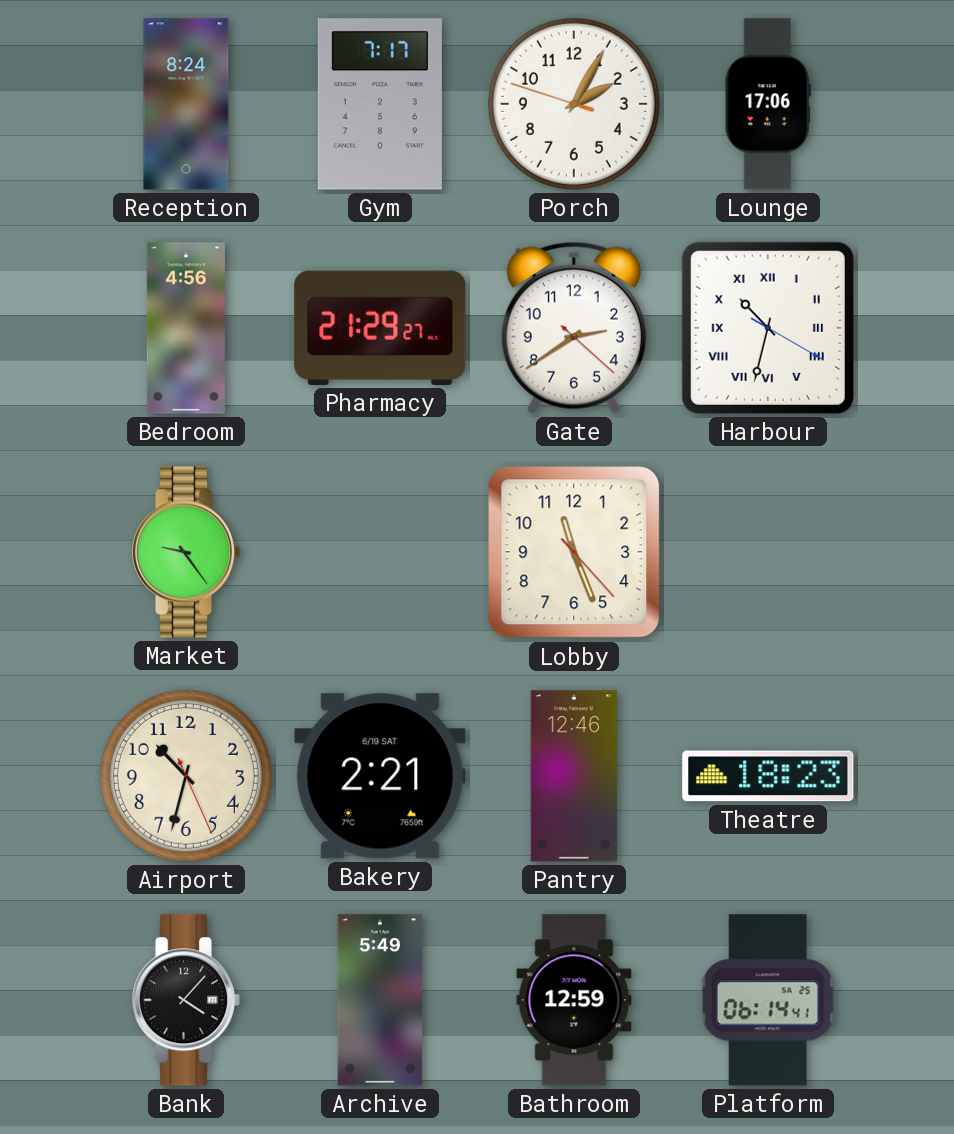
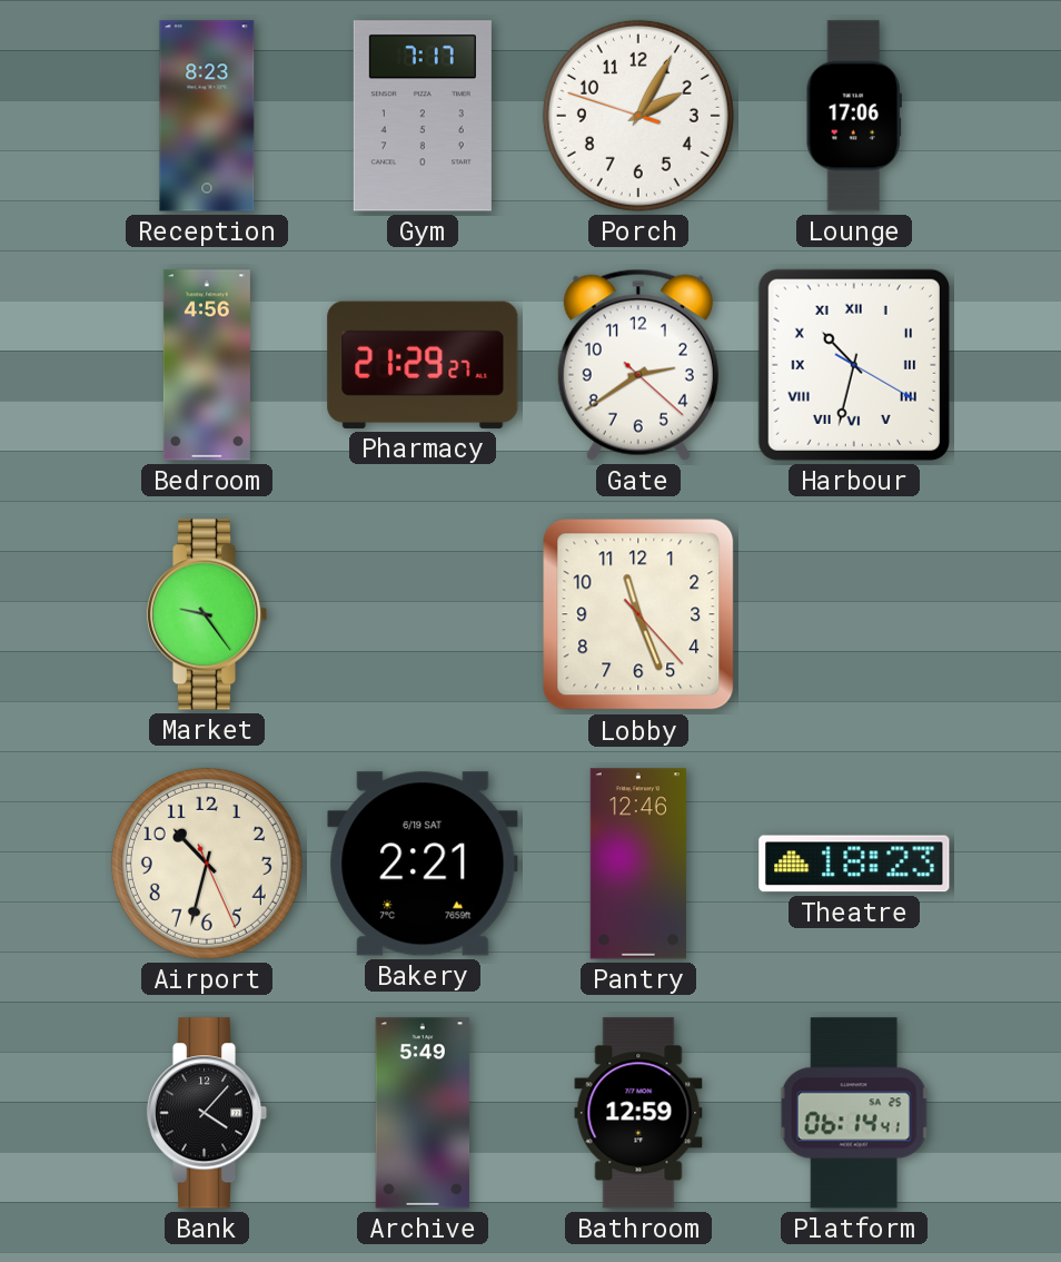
Reception: 8:24 -> 8:23 (207, 116)
